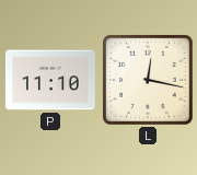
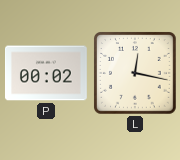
P: 11:10 -> 00:02 (47, 73)
